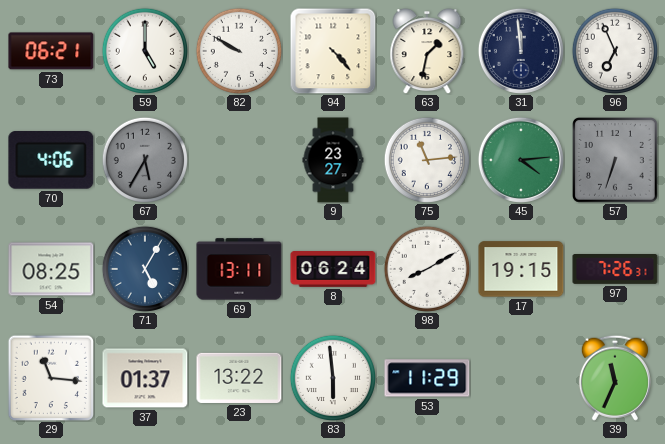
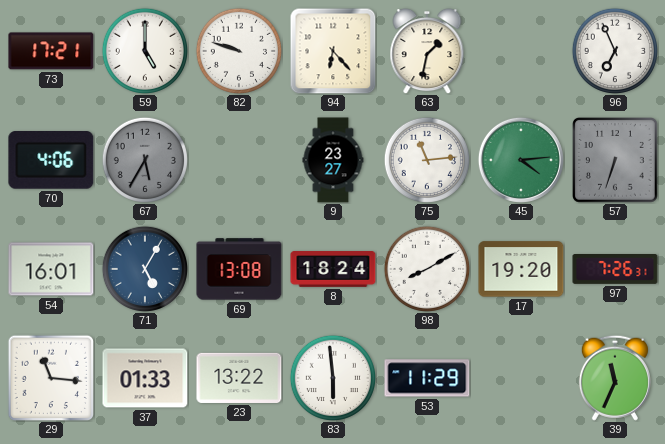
73: 06:21 -> 17:21 (51, 51)
82: 9:50 -> 9:48 (239, 51)
94: 4:23 -> 6:23 (333, 51)
31: 11:59 -> none (521, 51)
54: 08:25 -> 16:01 (51, 269)
69: 13:11 -> 13:08 (239, 269)
8: 06:24 -> 18:24 (333, 269)
17: 19:15 -> 19:20 (521, 269)
37: 01:37 -> 01:33 (145, 378)
